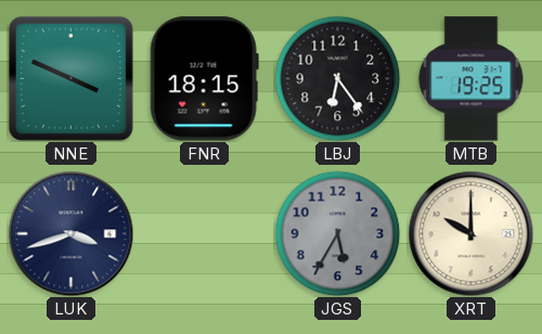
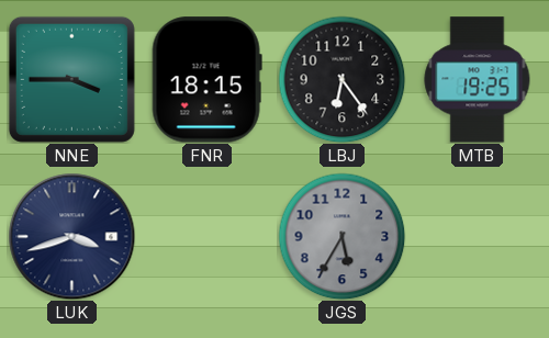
NNE: 3:49 -> 3:45 (71, 79)
XRT: 10:00 -> none (470, 233)
